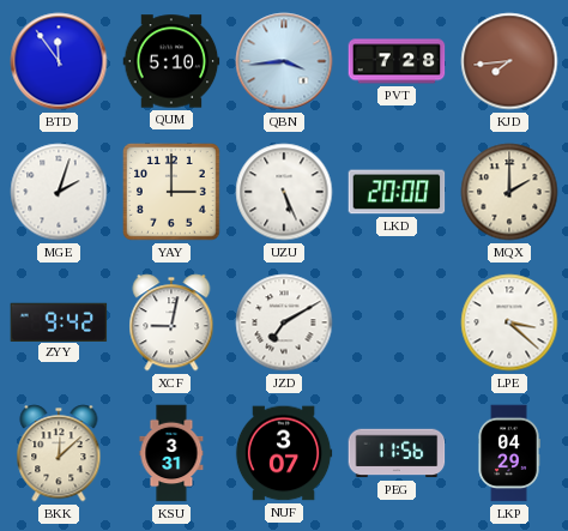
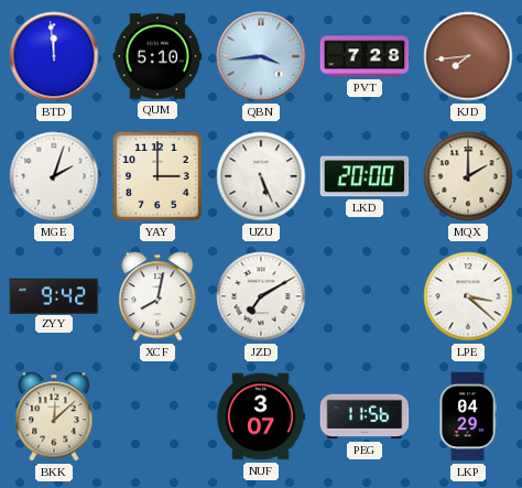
BTD: 11:54 -> 11:59 (54, 56)
XCF: 9:02 -> 8:02 (157, 296)
KSU: 3:31 -> none (171, 453)
